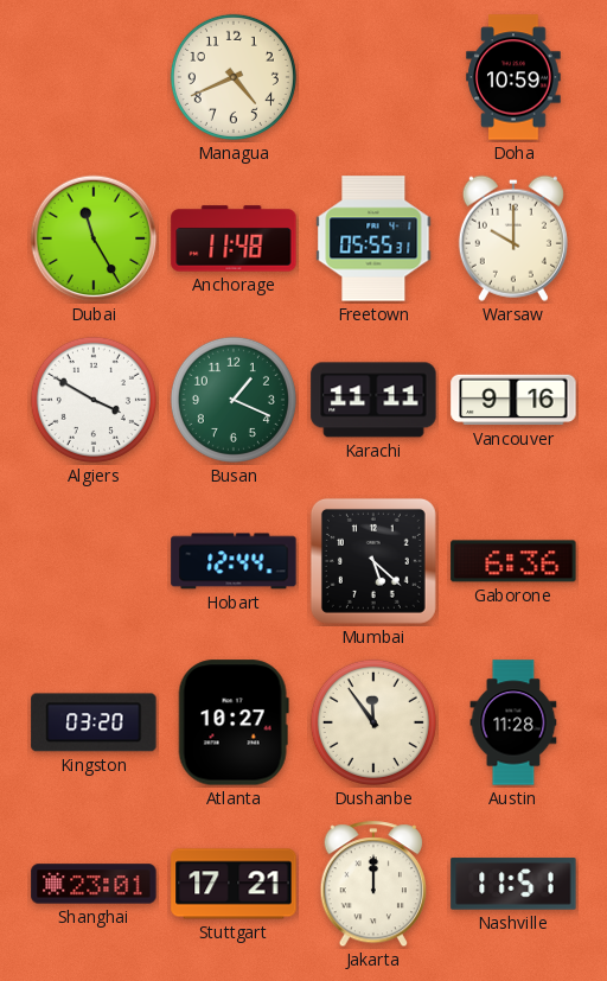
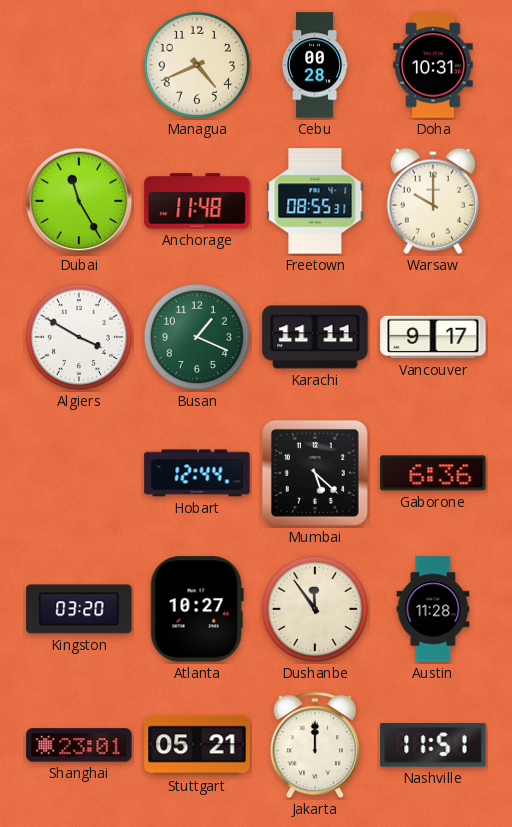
Cebu: none -> 00:28 (314, 65)
Doha: 10:59 -> 10:31 (433, 65)
Freetown: 05:55 -> 08:55 (315, 201)
Vancouver: 9:16 -> 9:17 (433, 337)
Stuttgart: 17:21 -> 05:21 (197, 745)
